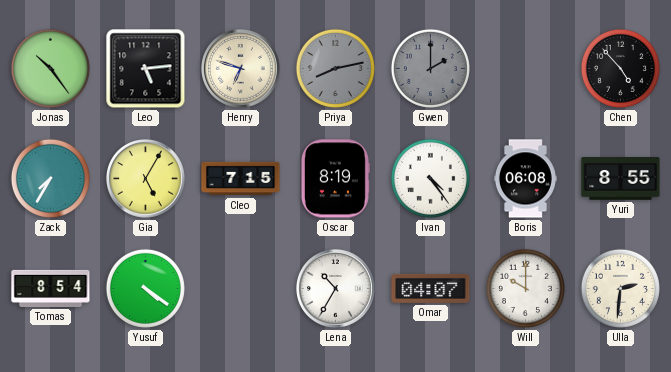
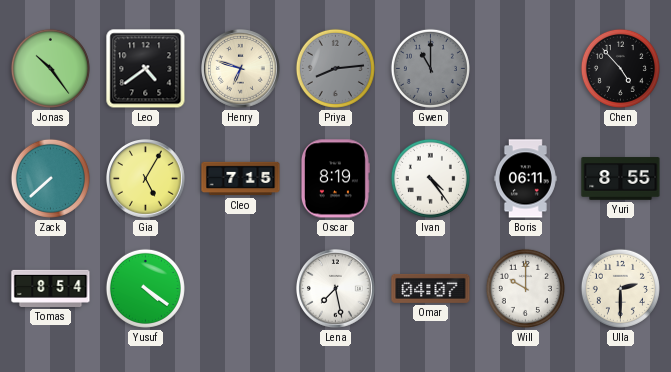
Leo: 5:14 -> 4:39 (146, 69)
Priya: 8:13 -> 8:14 (335, 68)
Gwen: 2:00 -> 11:00 (430, 68)
Zack: 7:35 -> 7:38 (50, 178)
Boris: 06:08 -> 06:11 (525, 179)
Lena: 10:35 -> 7:28 (336, 289)
Ulla: 2:31 -> 2:30 (620, 288)
